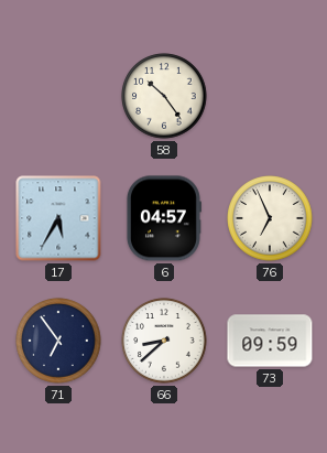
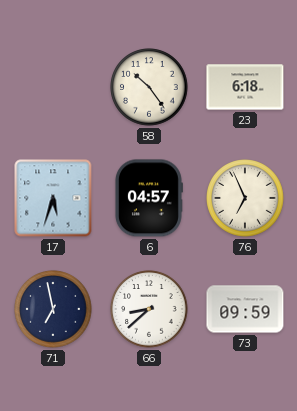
23: none -> 6:18 (245, 87)
17: 5:35 -> 5:33 (53, 198)
71: 6:54 -> 6:58 (53, 309)
